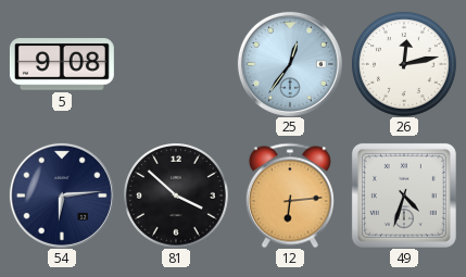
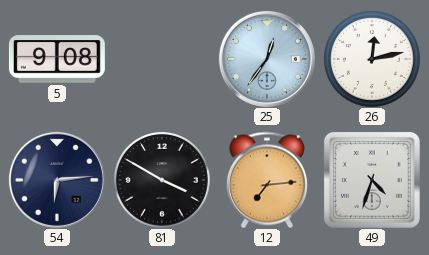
81: 3:52 -> 3:50 (162, 180)
12: 6:14 -> 7:14 (267, 180)
